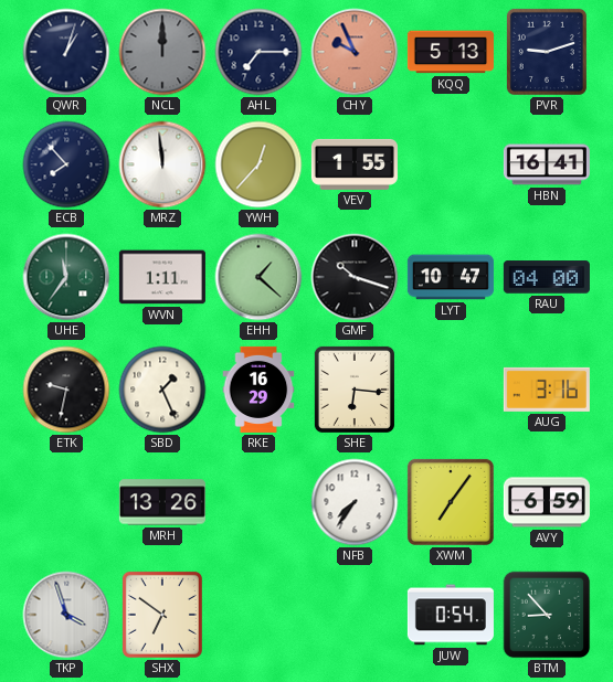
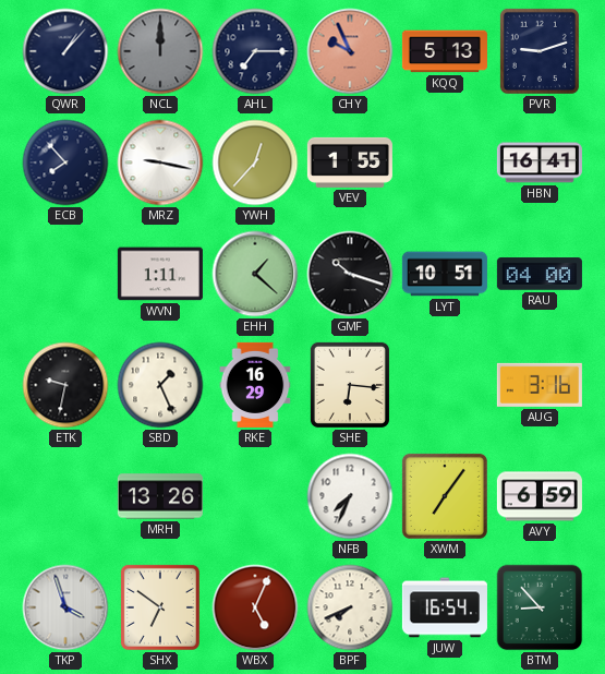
QWR: 1:03 -> 1:07 (65, 51)
MRZ: 11:59 -> 9:17 (160, 163)
UHE: 11:36 -> none (66, 277)
LYT: 10:47 -> 10:51 (445, 274)
NFB: 7:36 -> 7:34 (350, 496)
WBX: none -> 5:04 (255, 607)
BPF: none -> 7:41 (350, 607)
JUW: 0:54 -> 16:54 (445, 607)
